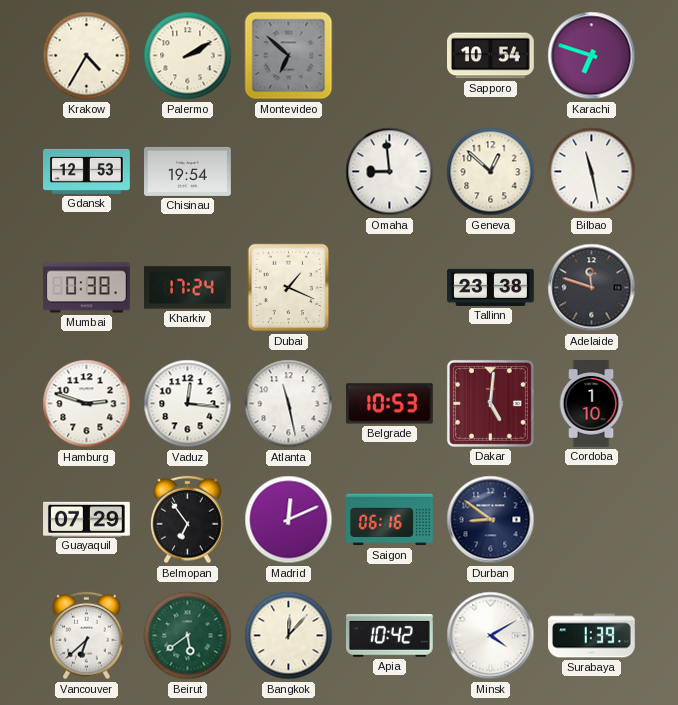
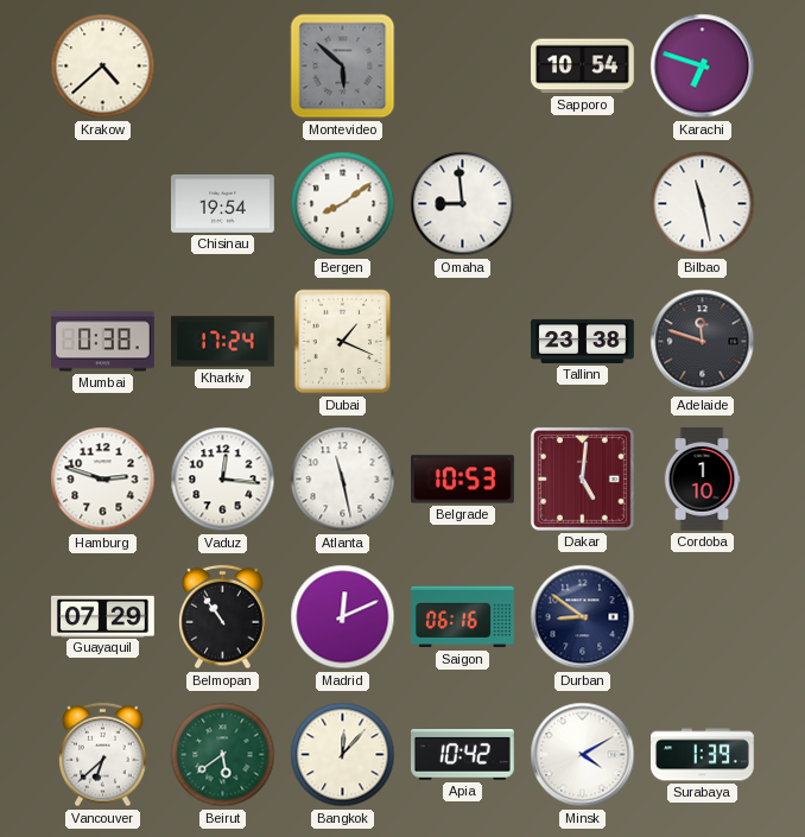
Krakow: 4:35 -> 4:38 (103, 66)
Palermo: 2:10 -> none (188, 56)
Montevideo: 6:52 -> 5:52 (343, 66)
Gdansk: 12:53 -> none (87, 171)
Bergen: none -> 8:09 (343, 204)
Geneva: 12:52 -> none (491, 172)
Belmopan: 6:54 -> 10:54 (223, 617)
